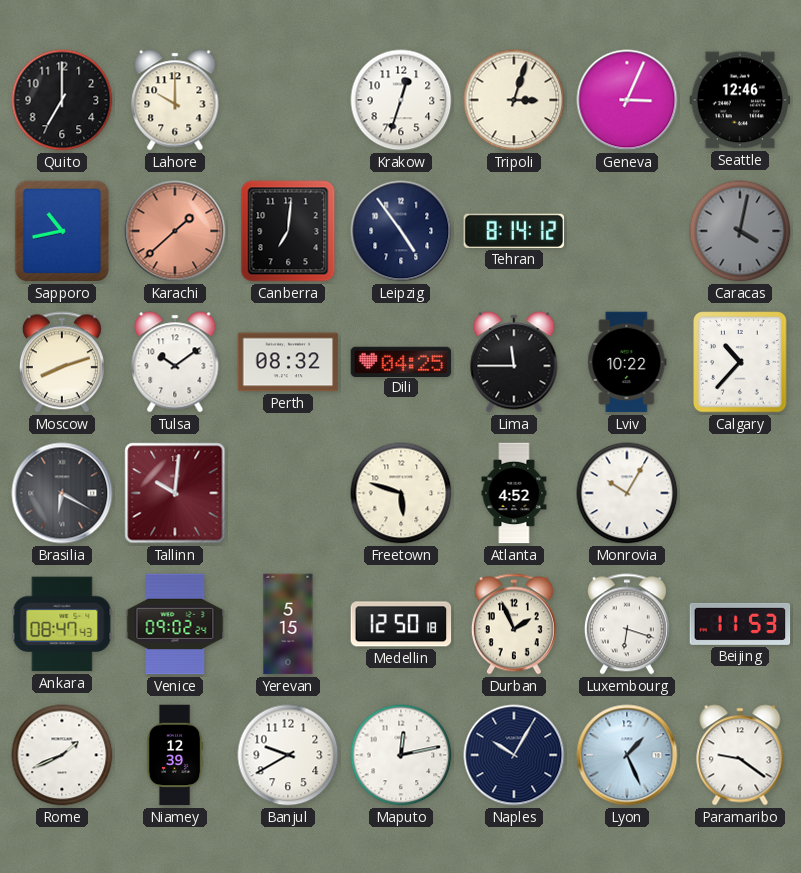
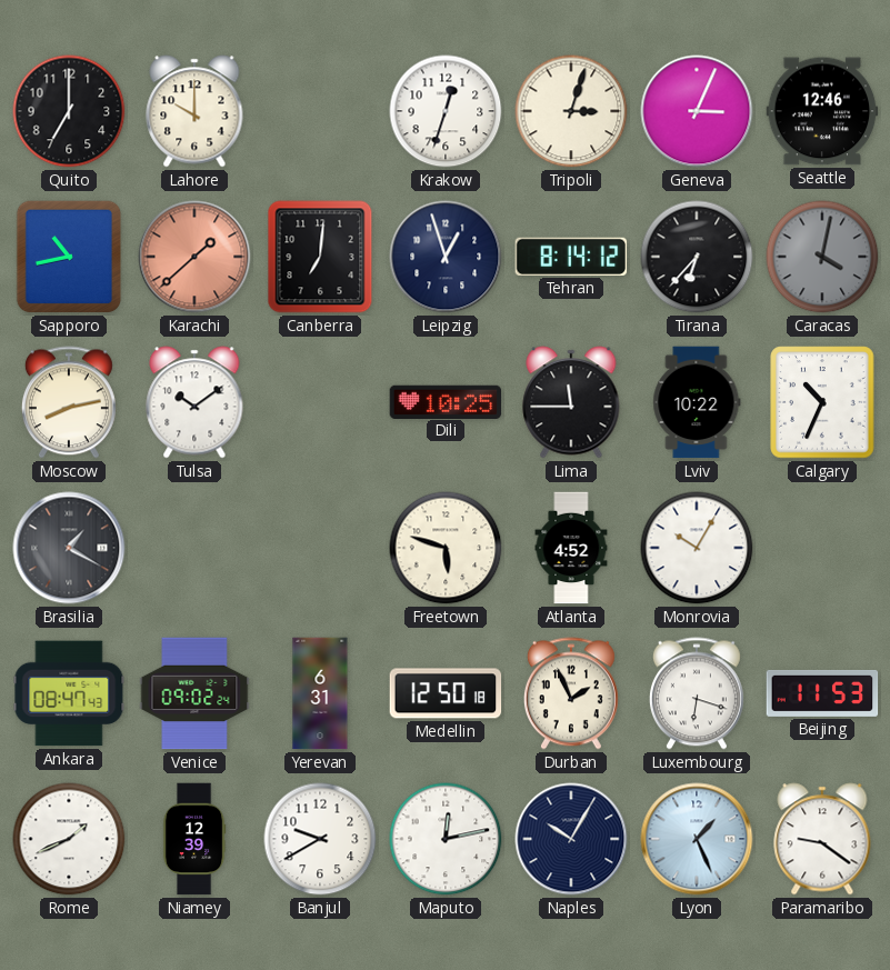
Leipzig: 4:54 -> 12:57 (446, 257)
Tirana: none -> 6:37 (697, 257)
Moscow: 8:12 -> 8:13 (69, 402)
Perth: 08:32 -> none (288, 362)
Dili: 04:25 -> 10:25 (446, 401)
Calgary: 10:37 -> 10:34 (822, 402)
Brasilia: 6:20 -> 1:20 (69, 548)
Tallinn: 10:01 -> none (175, 493)
Yerevan: 5:15 -> 6:31 (320, 693)
